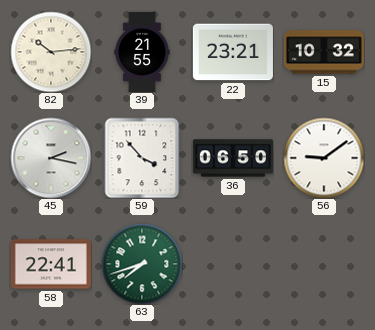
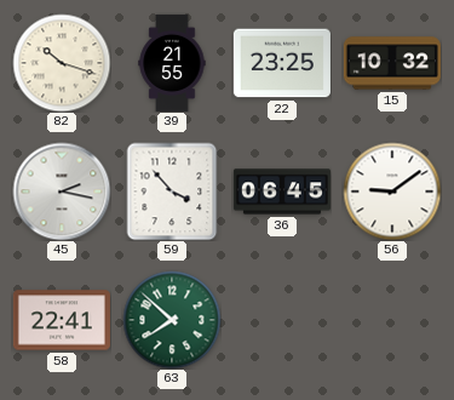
82: 10:14 -> 10:18 (62, 63)
22: 23:21 -> 23:25 (282, 63)
36: 06:50 -> 06:45 (282, 192)
63: 7:42 -> 7:52 (172, 320)
